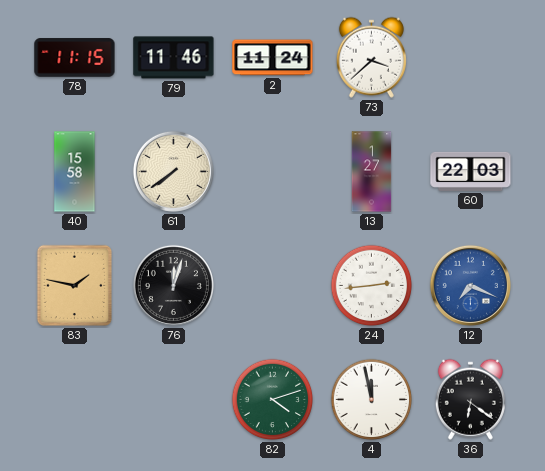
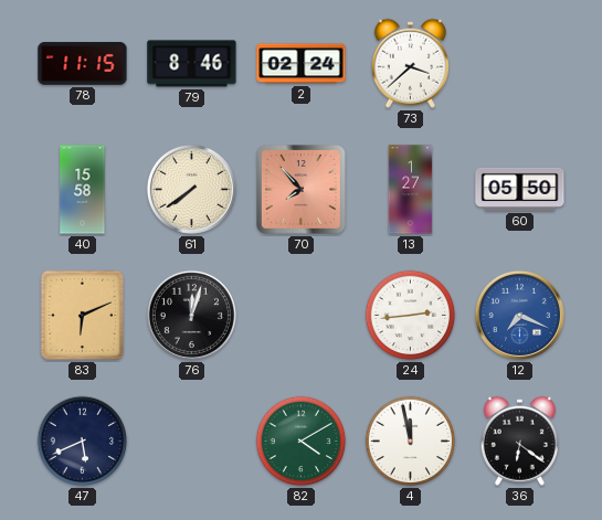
79: 11:46 -> 8:46 (192, 64)
2: 11:24 -> 02:24 (302, 64)
70: none -> 7:53 (302, 190)
60: 22:03 -> 05:50 (520, 189)
83: 1:47 -> 6:11 (82, 316)
47: none -> 5:41 (83, 442)
82: 4:12 -> 4:10 (302, 442)
